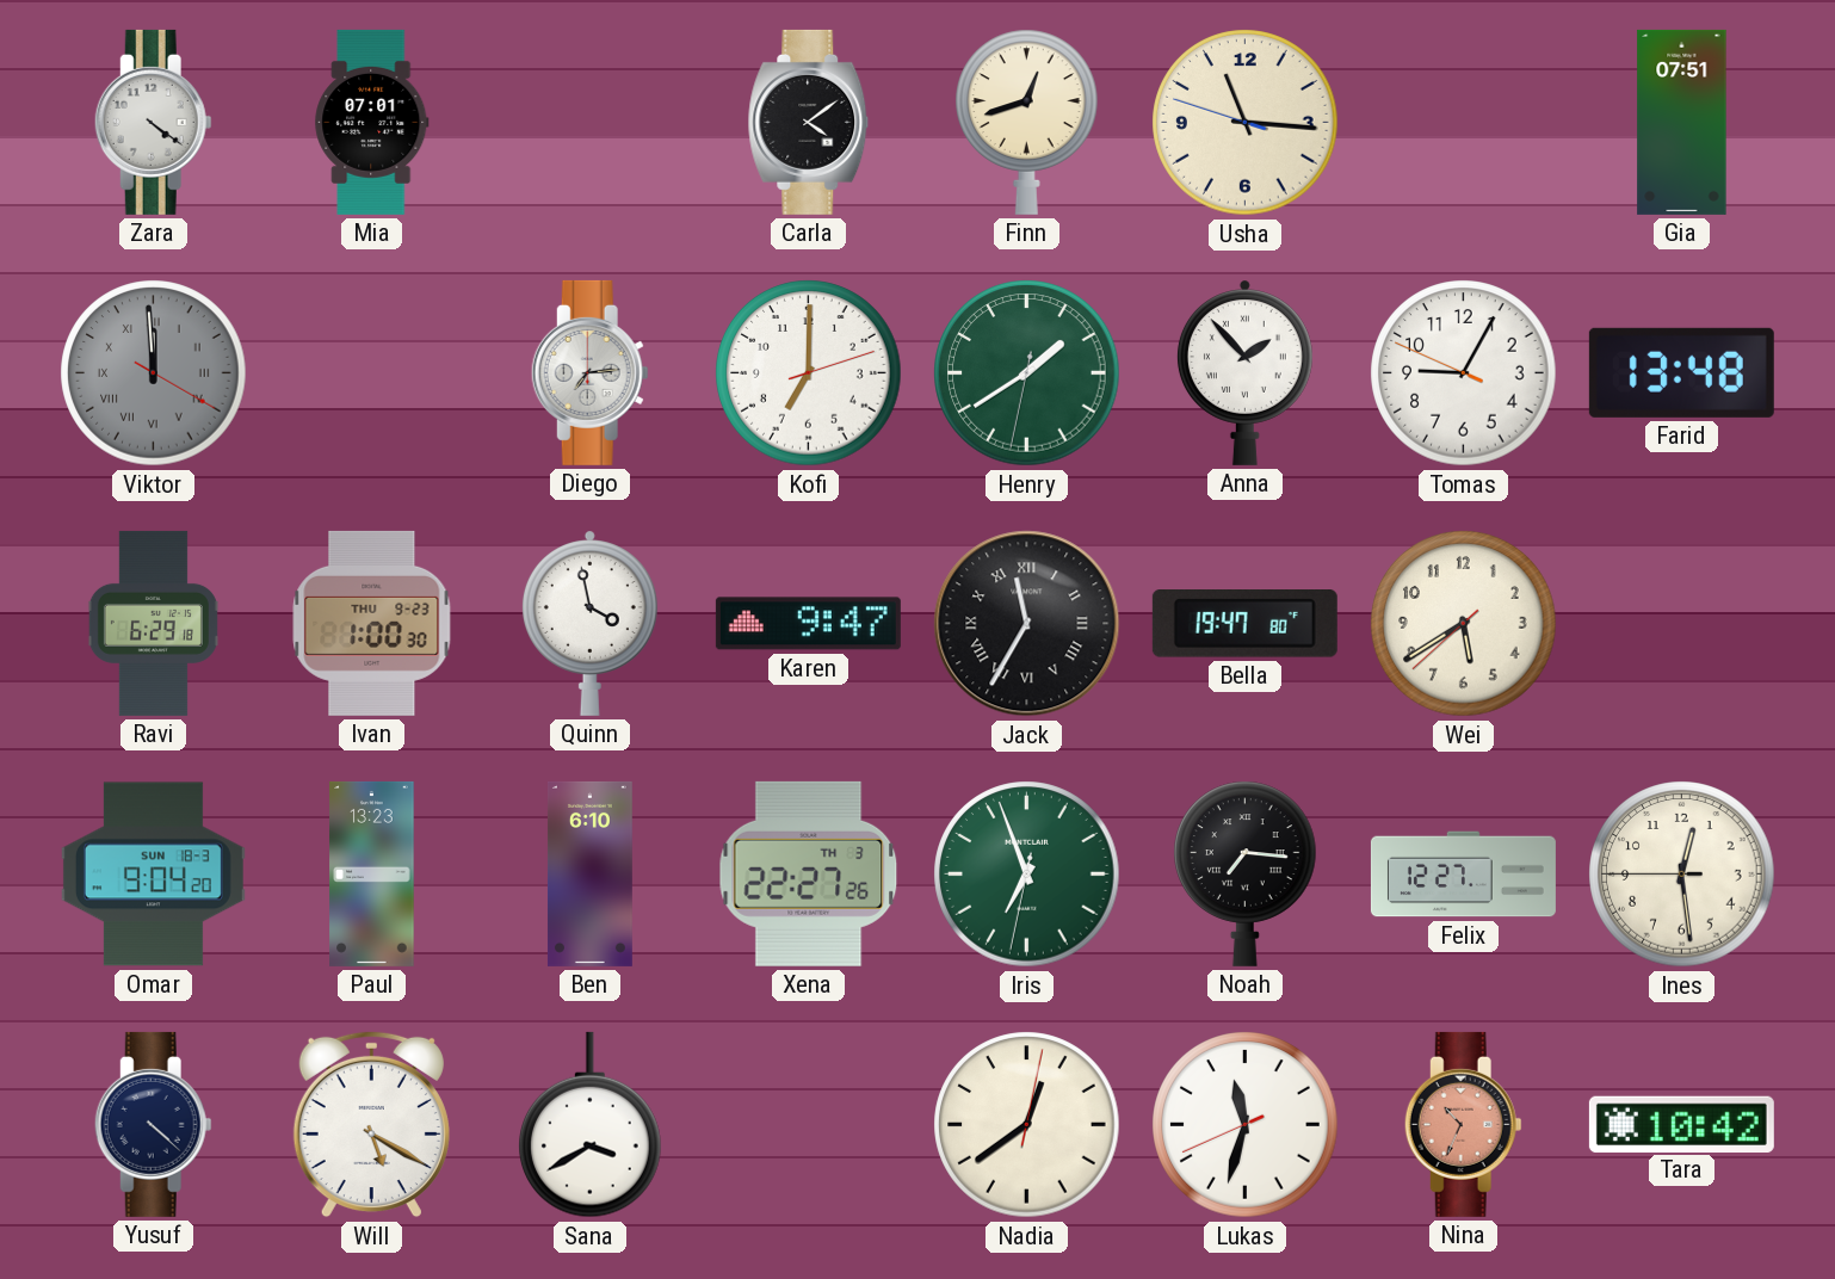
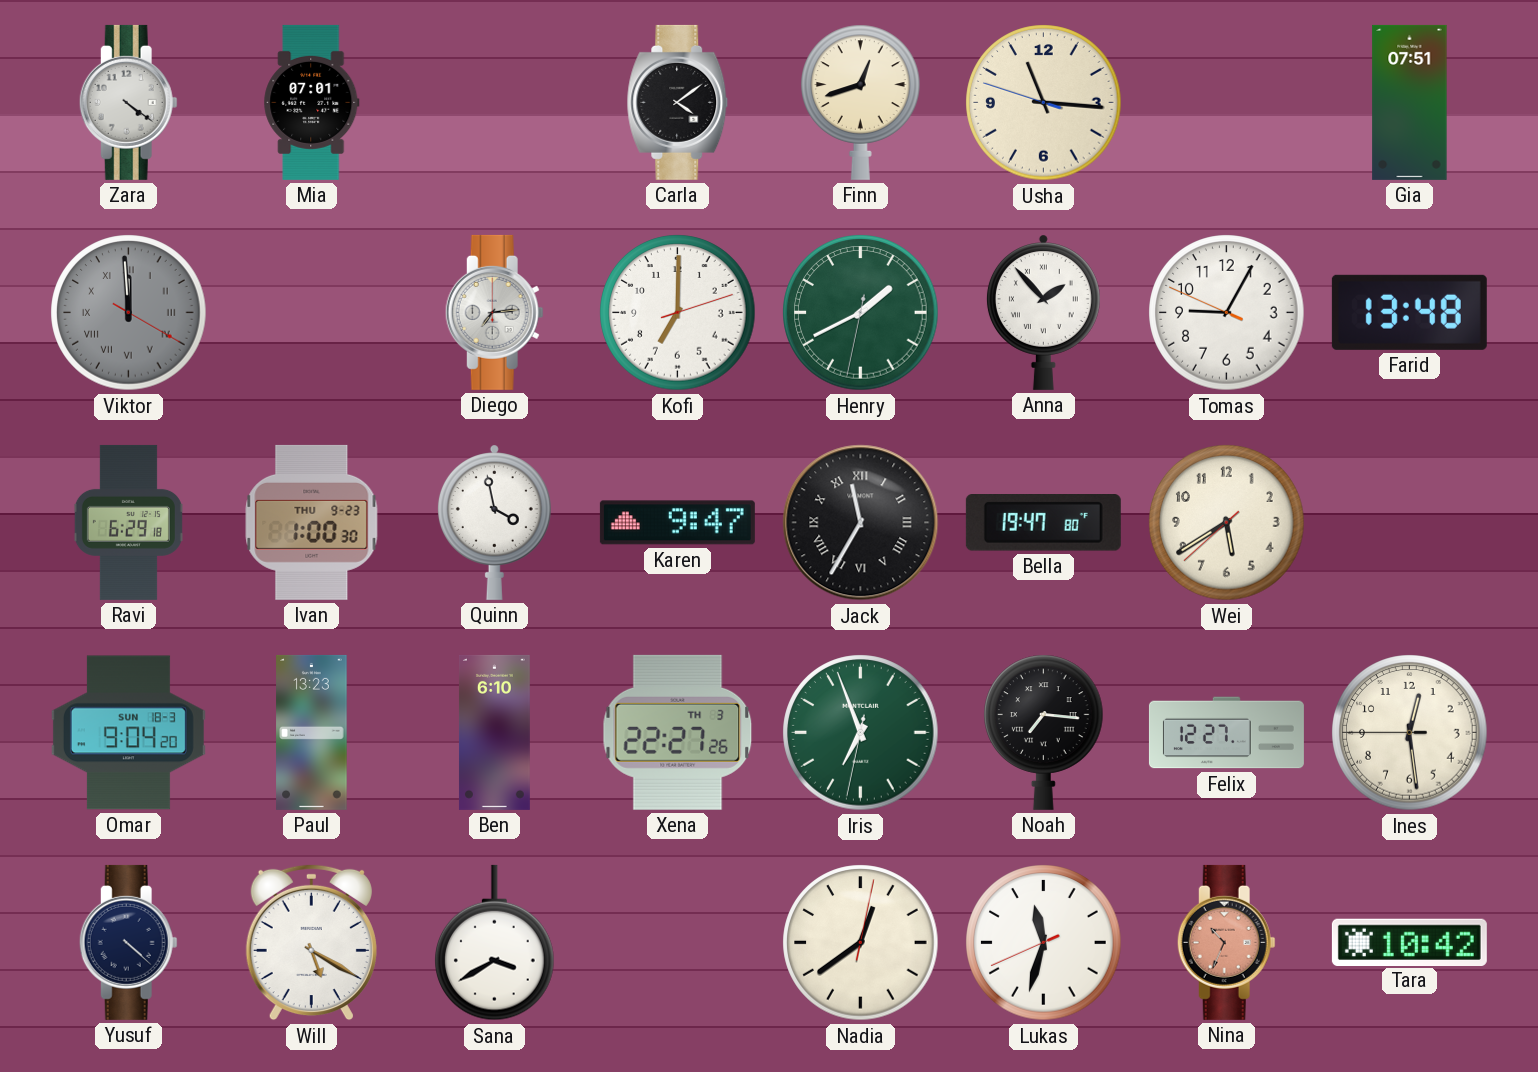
Henry: 1:39 -> 1:40 (861, 313)
